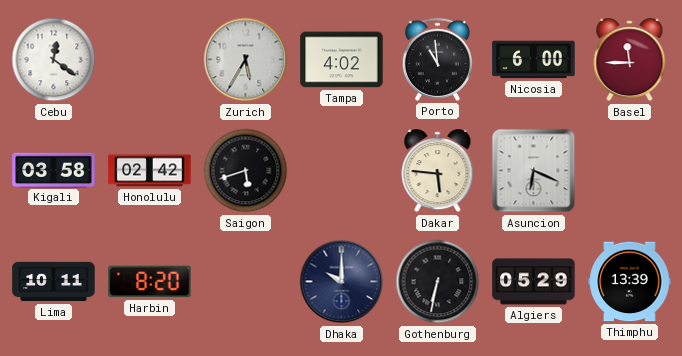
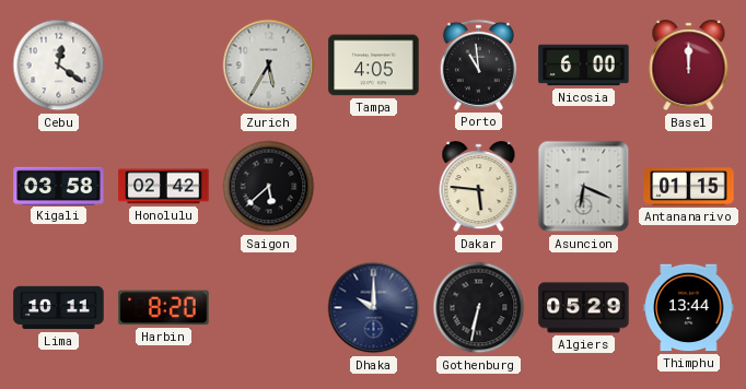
Tampa: 4:02 -> 4:05 (374, 66)
Basel: 11:45 -> 12:00 (689, 66)
Saigon: 5:42 -> 5:38 (269, 187)
Antananarivo: none -> 01:15 (689, 187)
Thimphu: 13:39 -> 13:44 (689, 308)
